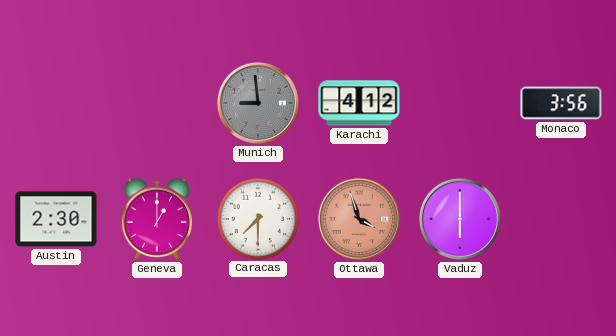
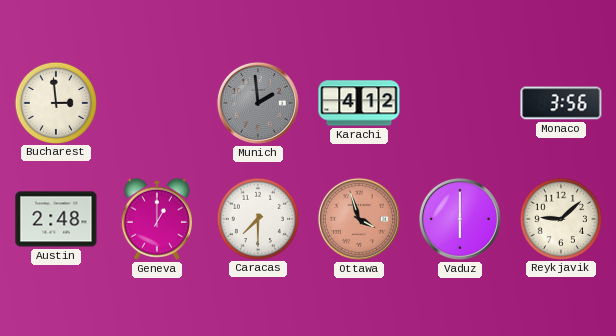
Bucharest: none -> 2:59 (55, 102)
Munich: 8:59 -> 1:59 (258, 103)
Austin: 2:30 -> 2:48 (56, 219)
Reykjavik: none -> 9:08 (560, 218)
